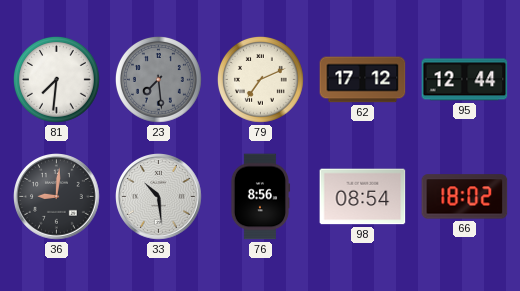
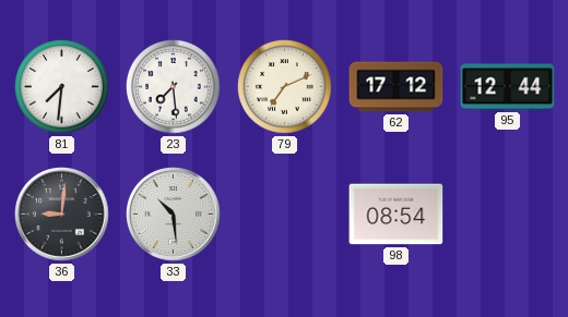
23 dial: grey -> white (174, 87)
76: 8:56 -> none (260, 197)
66: 18:02 -> none (465, 197)
